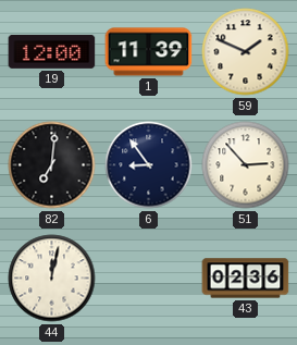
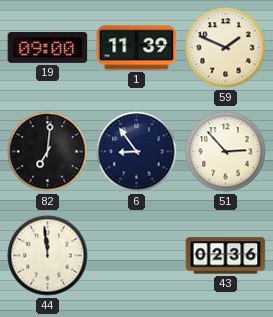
19: 12:00 -> 09:00 (48, 48)
44: 12:02 -> 11:59 (48, 256)
